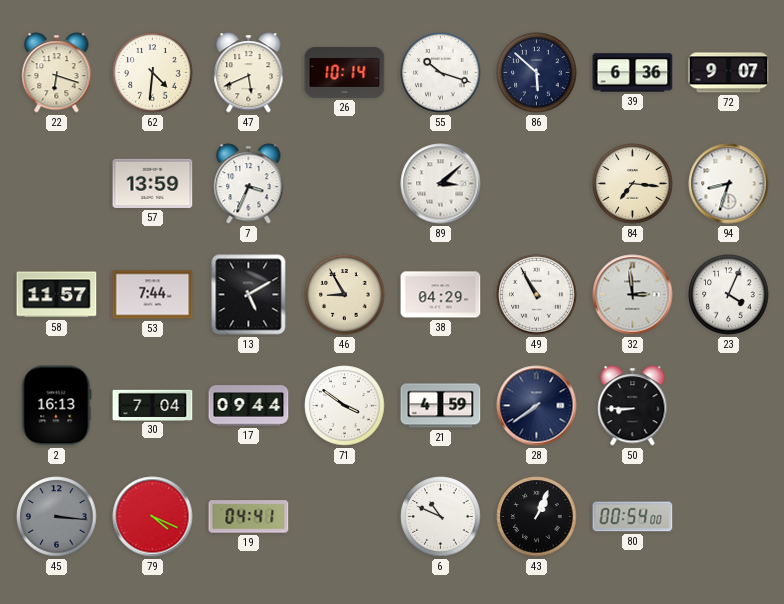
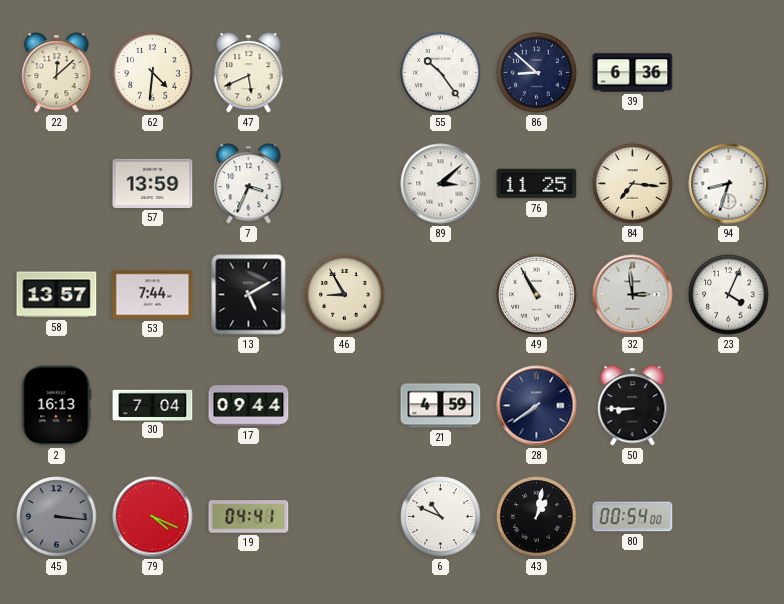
22: 6:18 -> 12:08 (57, 73)
26: 10:14 -> none (345, 72)
55: 10:18 -> 10:24 (441, 73)
86: 5:52 -> 8:52 (537, 73)
72: 9:07 -> none (729, 73)
76: none -> 11:25 (537, 184)
58: 11:57 -> 13:57 (57, 295)
38: 04:29 -> none (441, 295)
71: 3:51 -> none (345, 406)
43: 1:04 -> 1:02 (537, 517)
